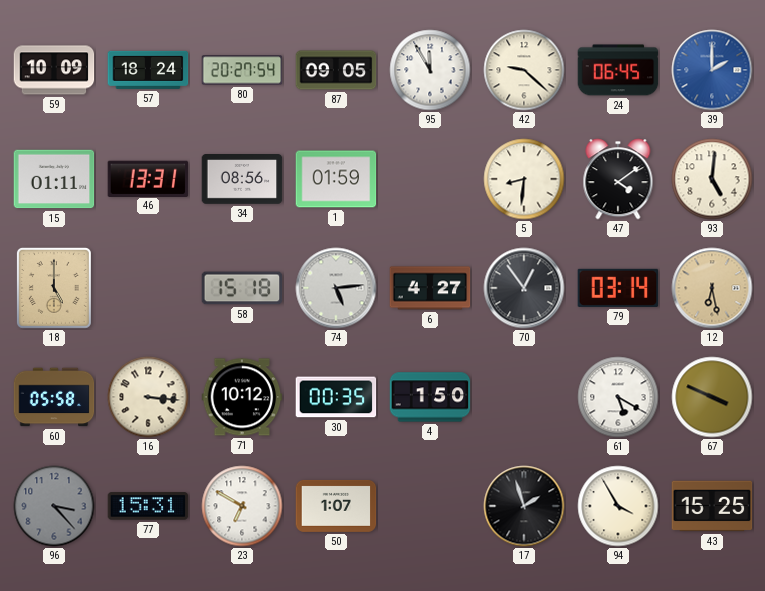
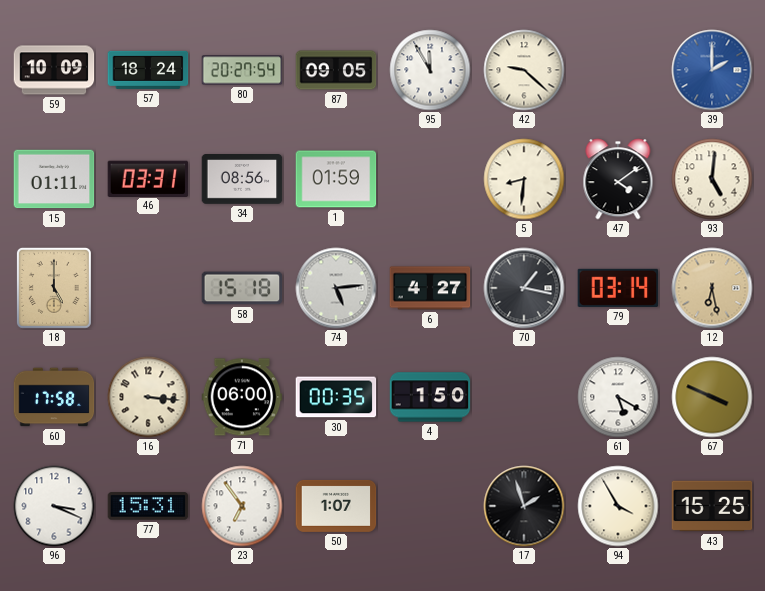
24: 06:45 -> none (618, 70)
46: 13:31 -> 03:31 (148, 178)
70: 12:54 -> 1:17 (524, 288)
60: 05:58 -> 17:58 (54, 397)
71: 10:12 -> 06:00 (242, 397)
96: 3:23 -> 3:19 (54, 506)
96 dial: grey -> white (54, 506)
23: 6:50 -> 6:54 (242, 506)
